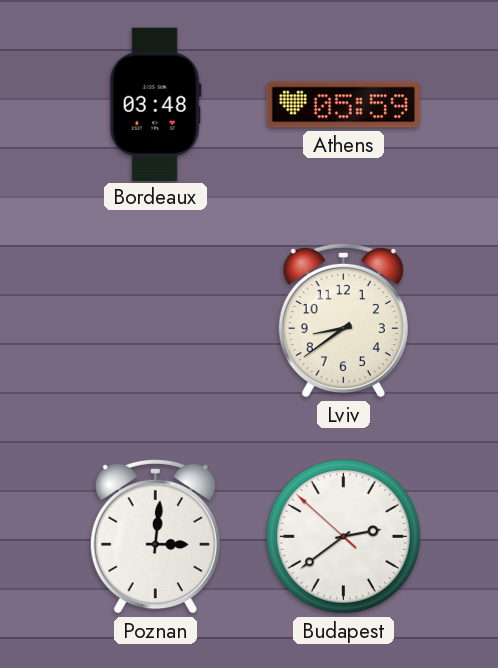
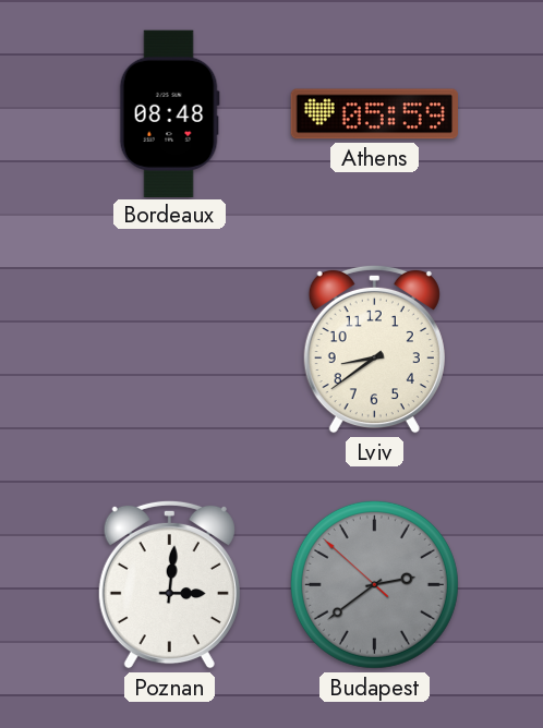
Bordeaux: 03:48 -> 08:48 (169, 113)
Budapest dial: white -> grey (374, 584)
